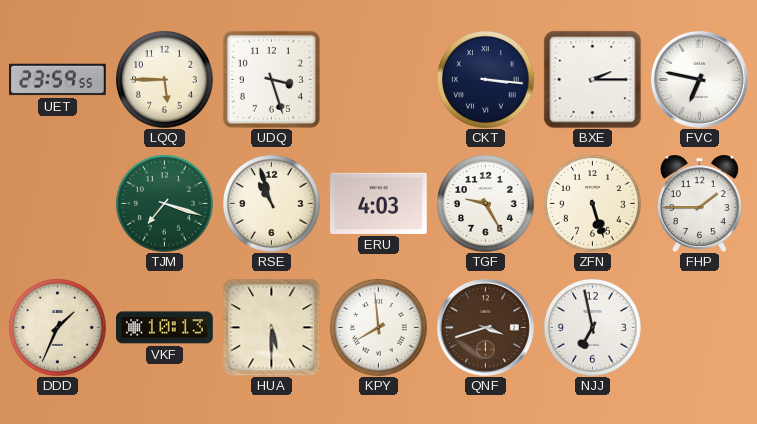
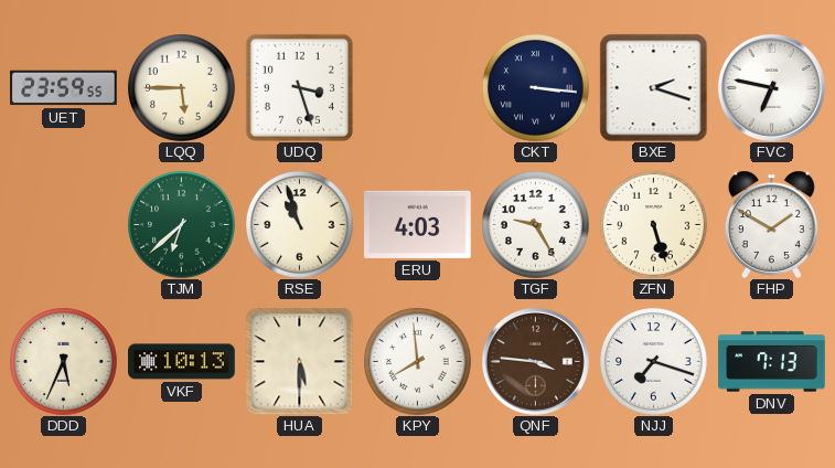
BXE: 2:15 -> 2:18 (653, 87)
TJM: 7:18 -> 6:38 (182, 225)
FHP: 1:45 -> 1:50 (772, 224)
DDD: 1:34 -> 5:34 (64, 362)
QNF: 3:42 -> 3:46 (535, 361)
NJJ: 6:58 -> 7:18 (654, 362)
DNV: none -> 7:13 (772, 362)
